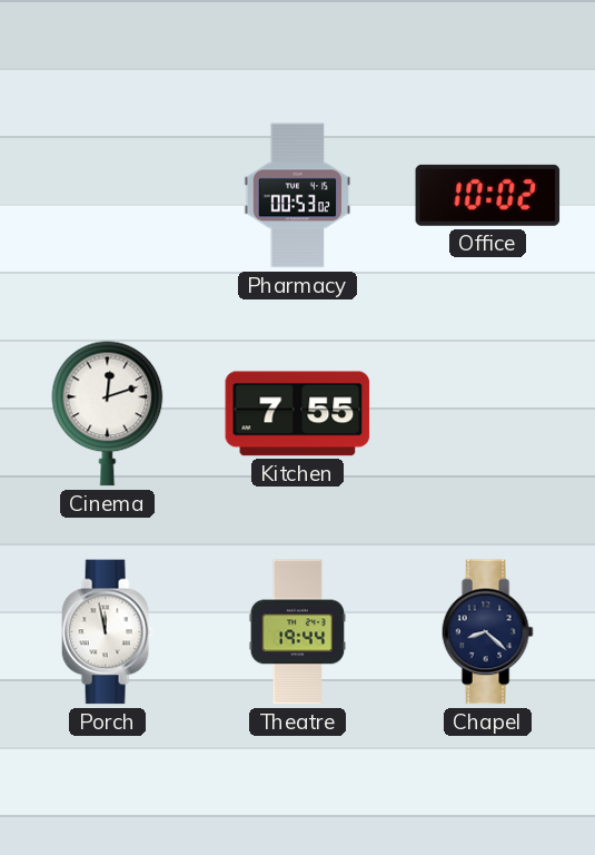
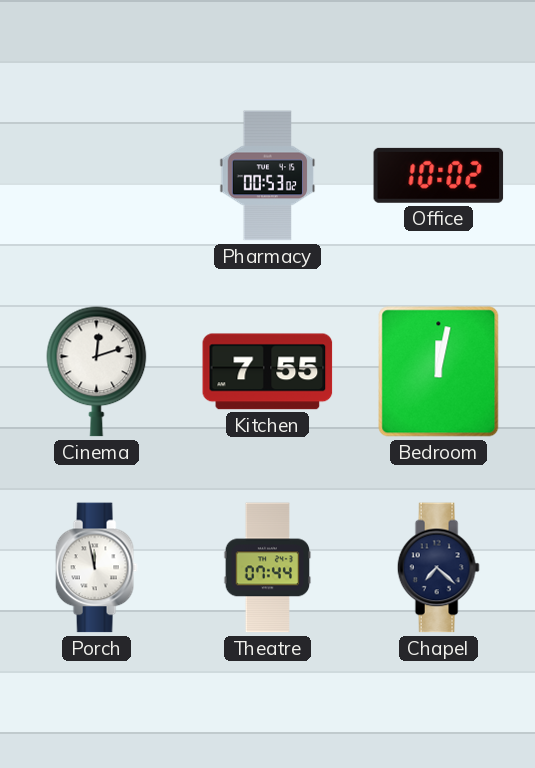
Bedroom: none -> 12:02 (439, 372)
Theatre: 19:44 -> 07:44 (268, 568)
Chapel: 8:22 -> 7:22 (438, 568)
